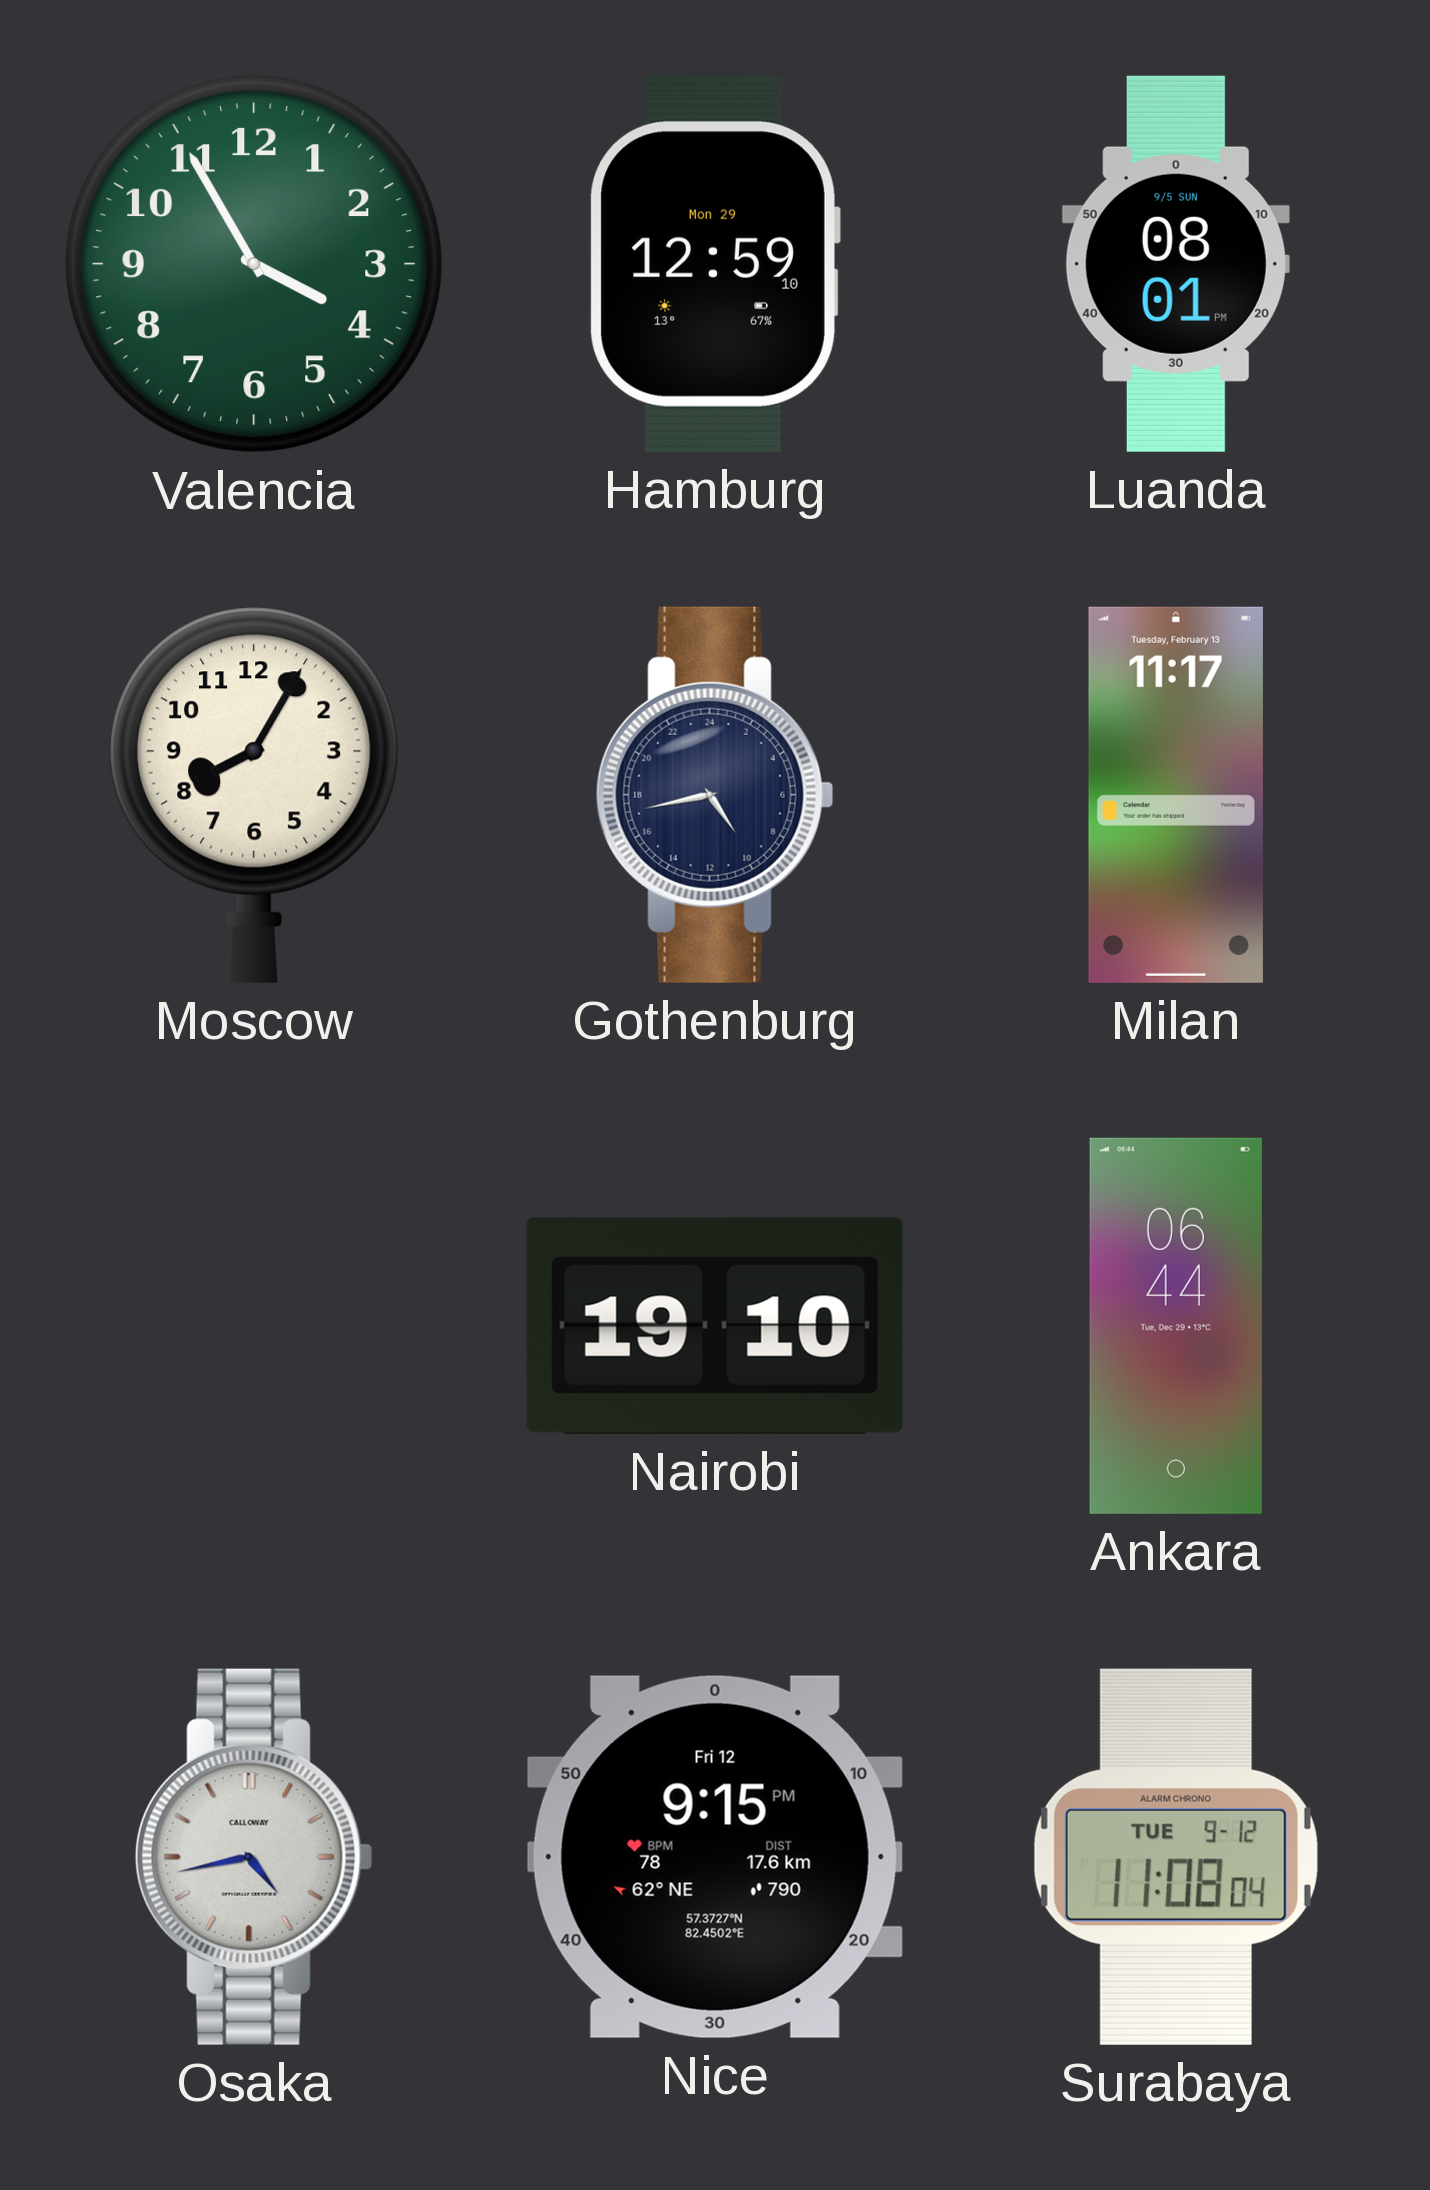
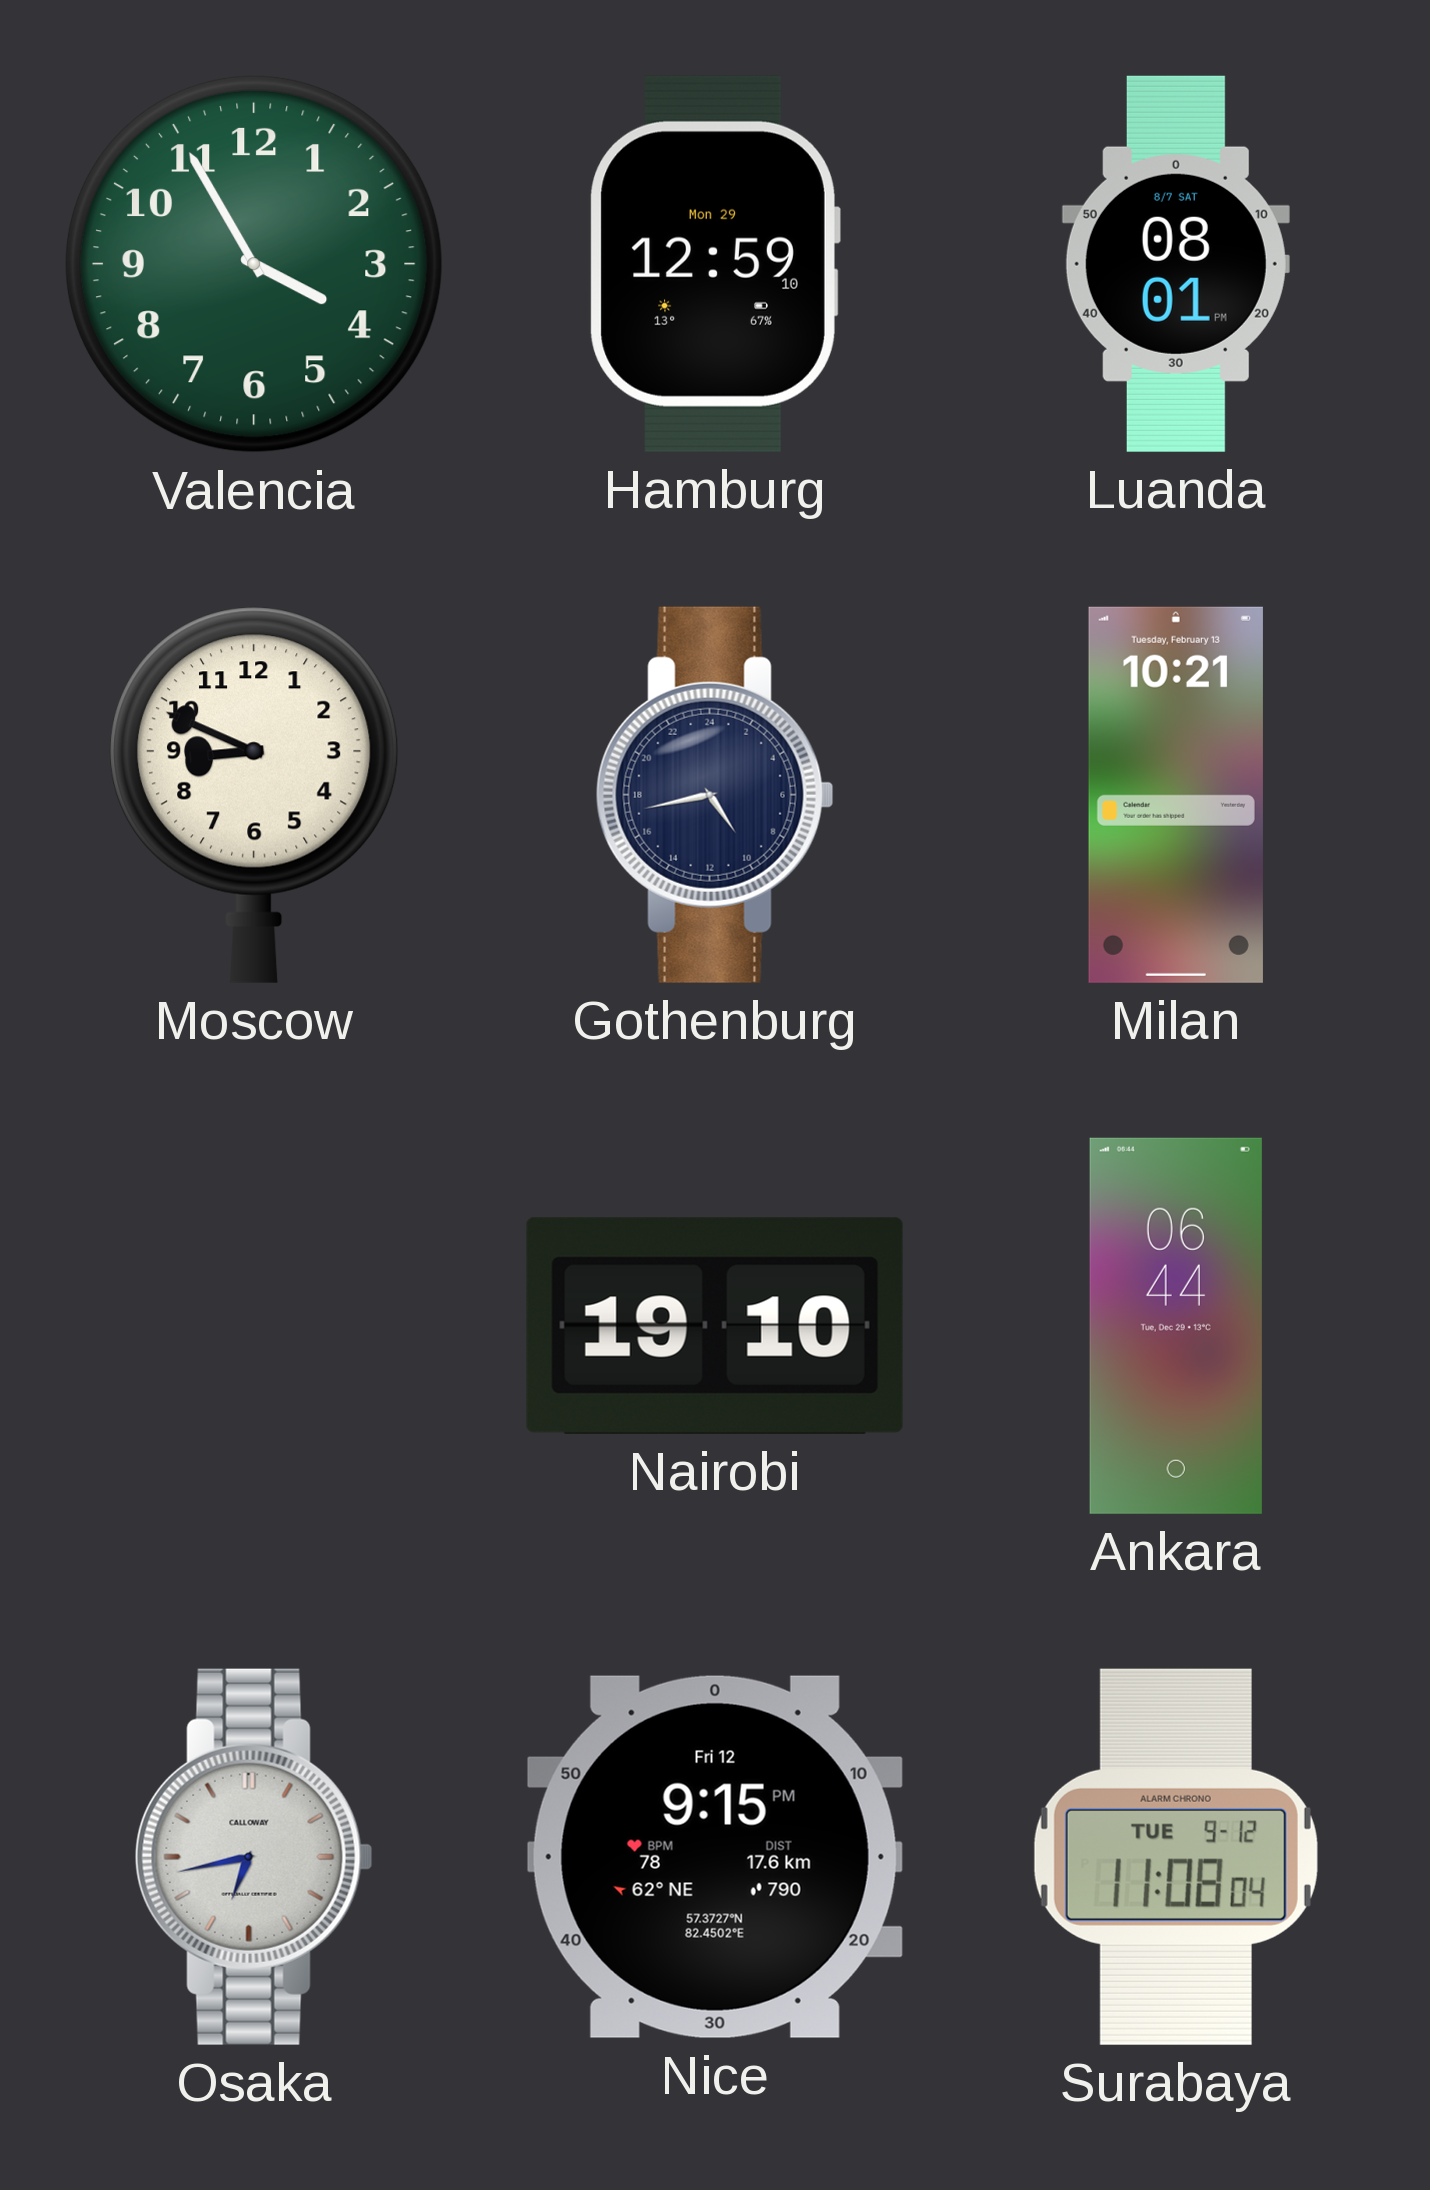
Luanda date: 9/5 SUN -> 8/7 SAT (1176, 264)
Moscow: 8:05 -> 8:49 (254, 795)
Milan: 11:17 -> 10:21 (1176, 795)
Osaka: 4:43 -> 6:43 (254, 1857)
